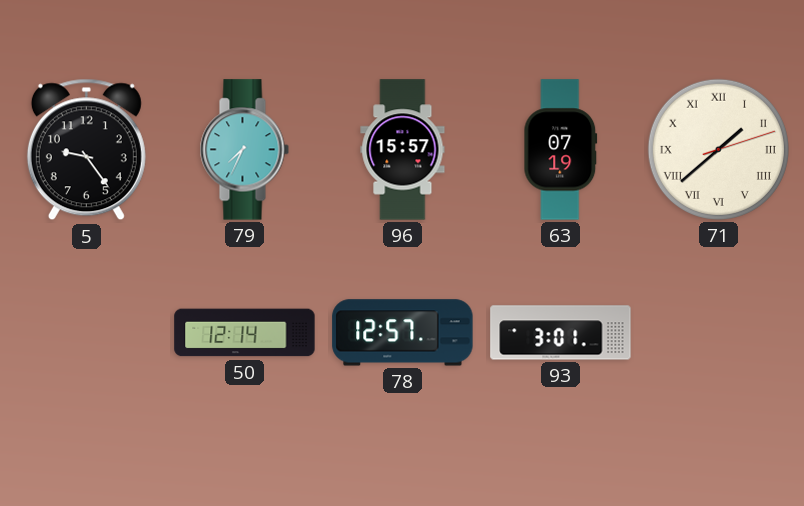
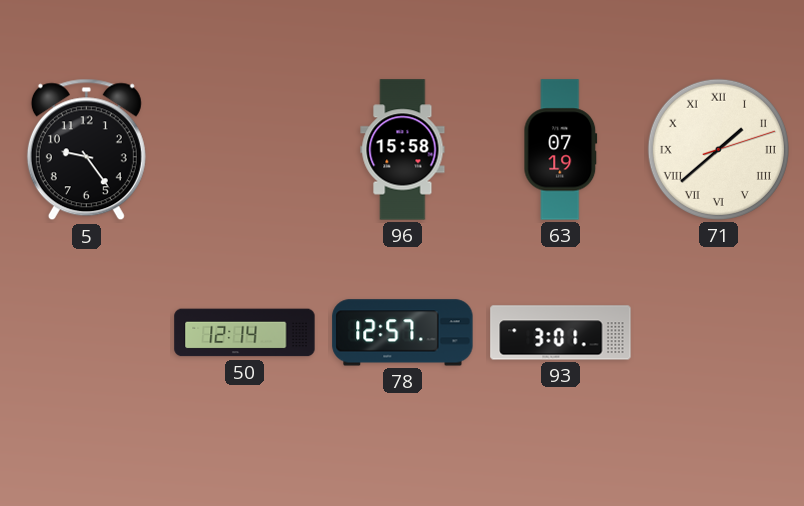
79: 7:34 -> none (244, 150)
96: 15:57 -> 15:58 (403, 150)
